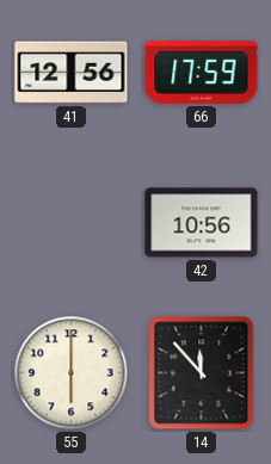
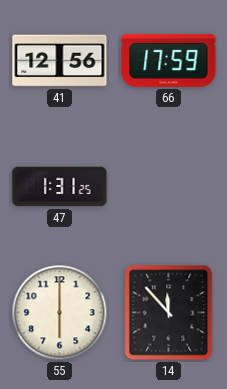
47: none -> 1:31 (60, 187)
42: 10:56 -> none (202, 223)
